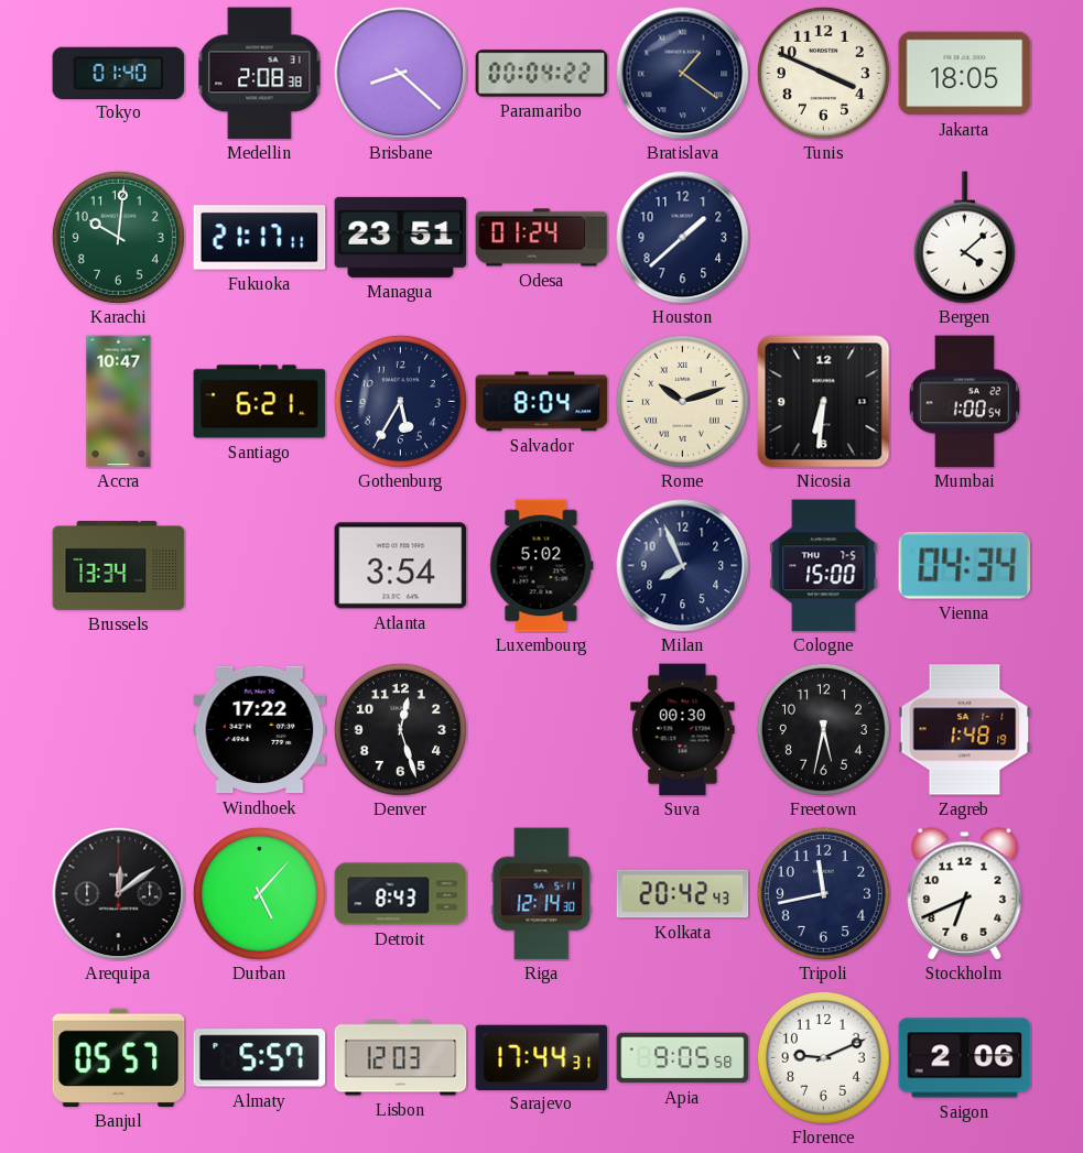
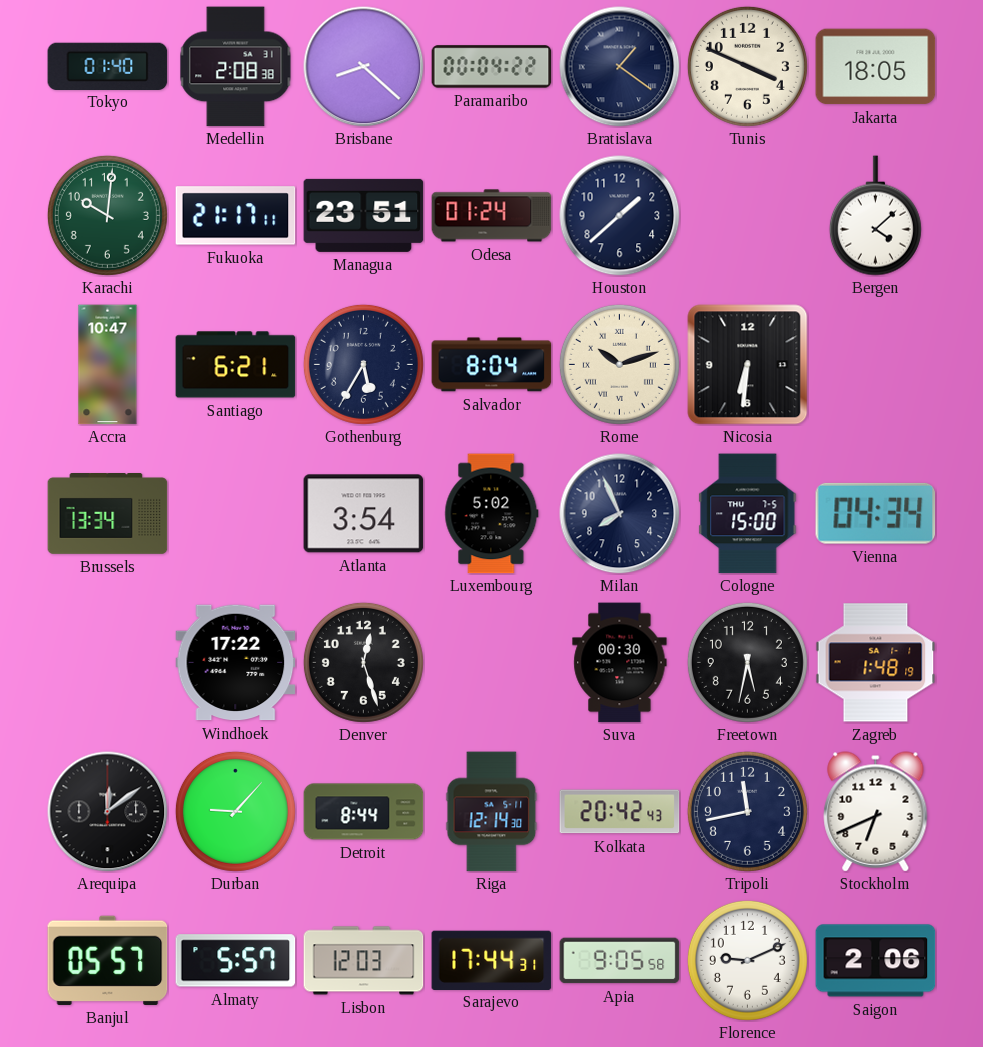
Mumbai: 1:00 -> none (964, 402)
Durban: 5:07 -> 9:07 (235, 811)
Detroit: 8:43 -> 8:44 (364, 812)
